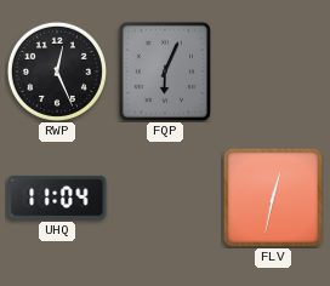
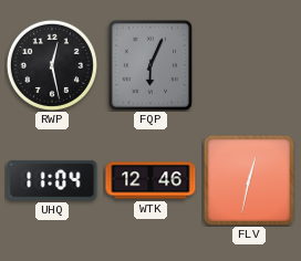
RWP: 12:26 -> 12:28 (52, 65)
WTK: none -> 12:46 (150, 180)
